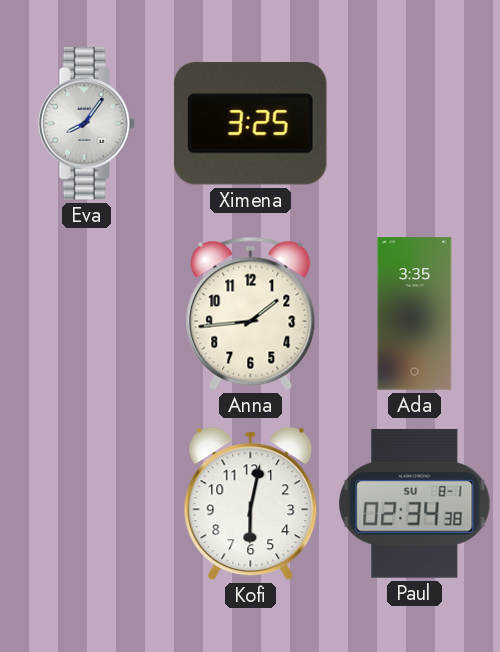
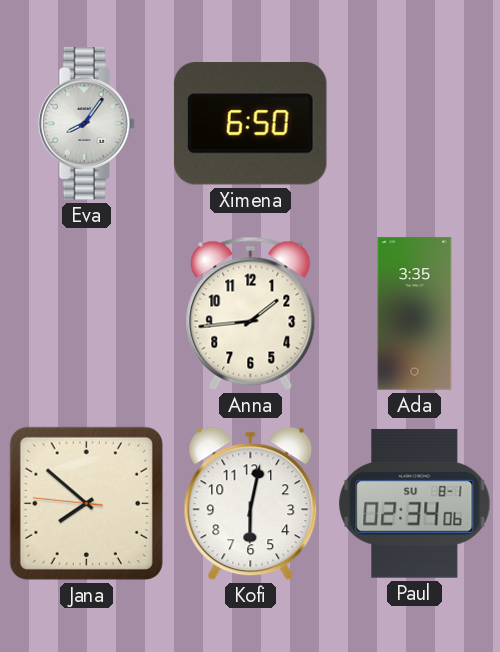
Ximena: 3:25 -> 6:50 (250, 124)
Jana: none -> 7:51 (86, 503)
Paul: 02:34:38 -> 02:34:06 (415, 503)
